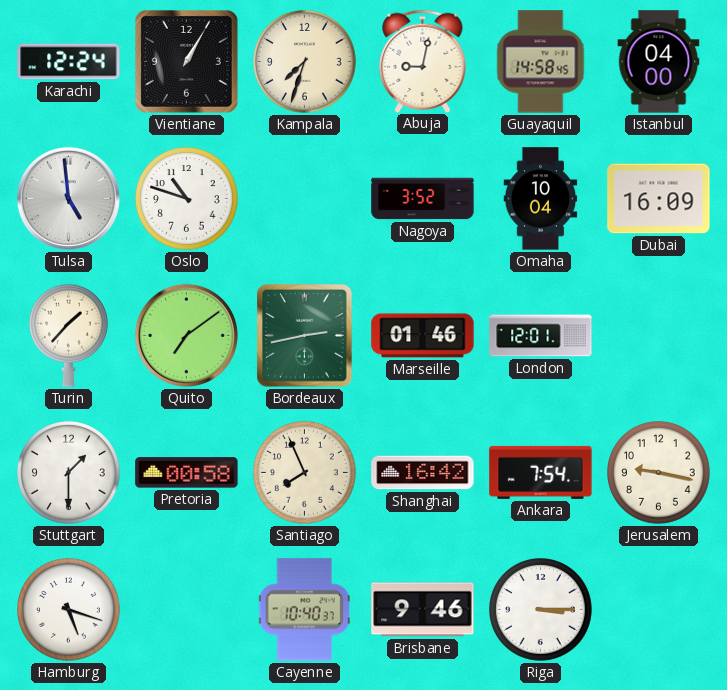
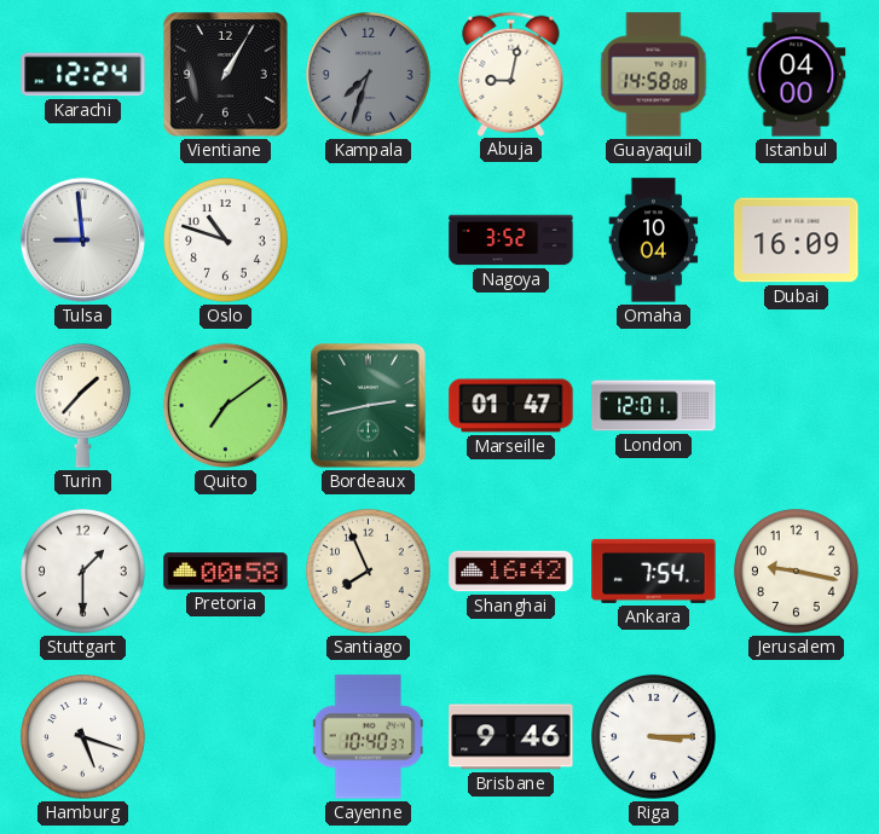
Kampala dial: cream -> grey (369, 75)
Guayaquil: 14:58:45 -> 14:58:08 (654, 75)
Tulsa: 4:59 -> 8:59 (82, 239)
Marseille: 01:46 -> 01:47 (511, 406)
